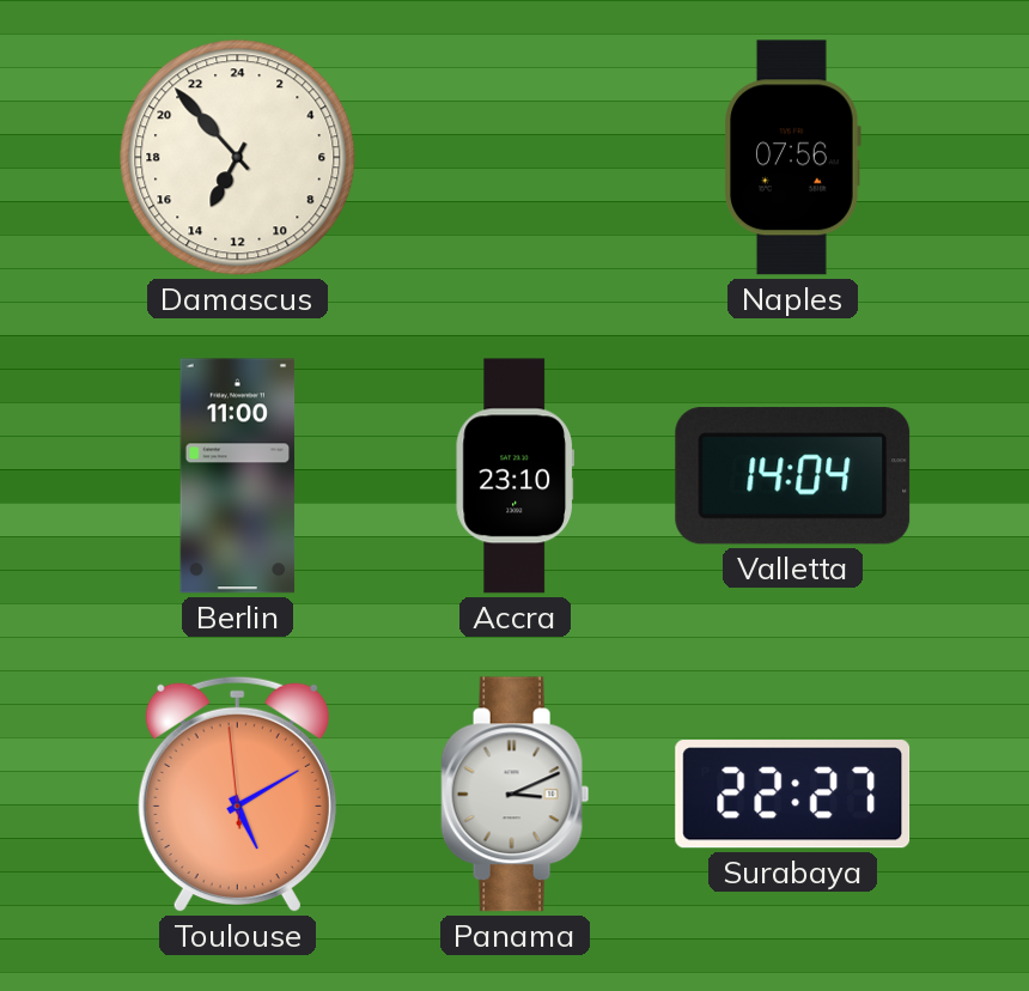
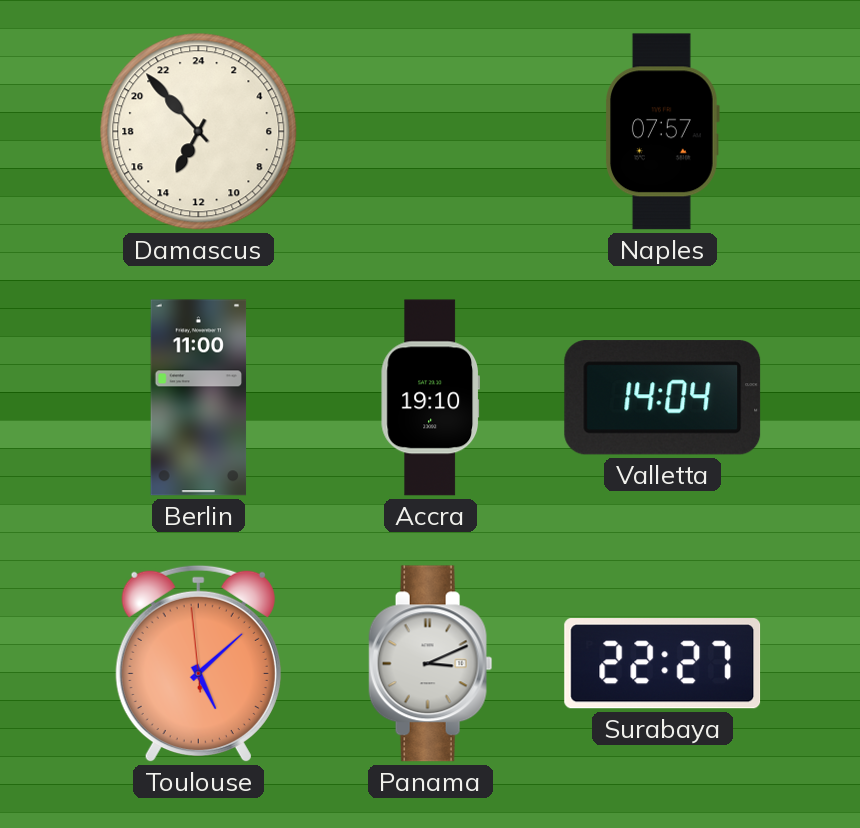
Naples: 07:56 -> 07:57 (662, 132)
Accra: 23:10 -> 19:10 (430, 398)
Toulouse: 5:09 -> 5:07 (198, 664)
